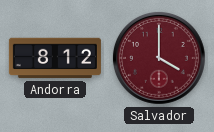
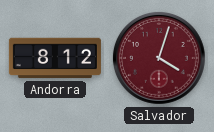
Salvador: 4:00 -> 4:03 (159, 58)
